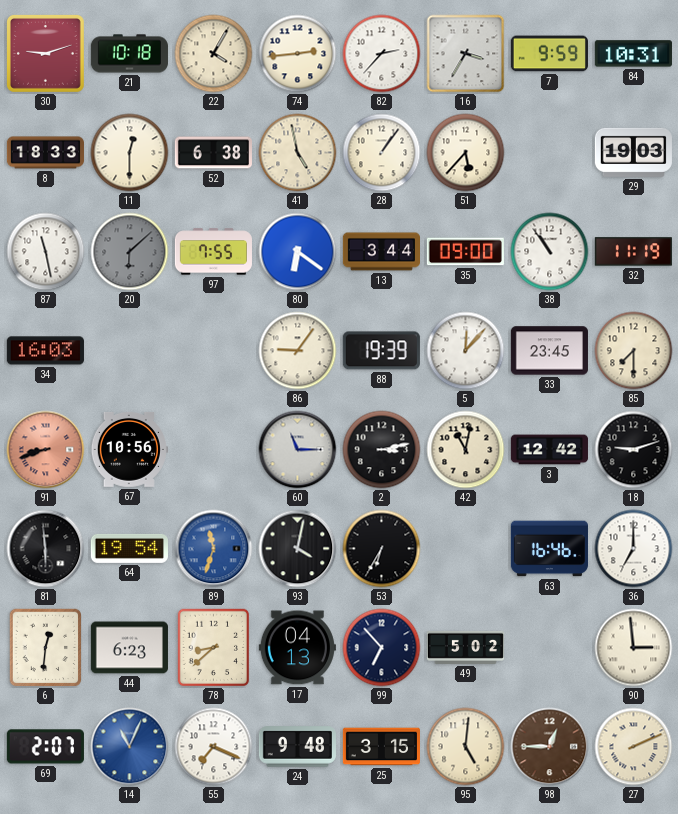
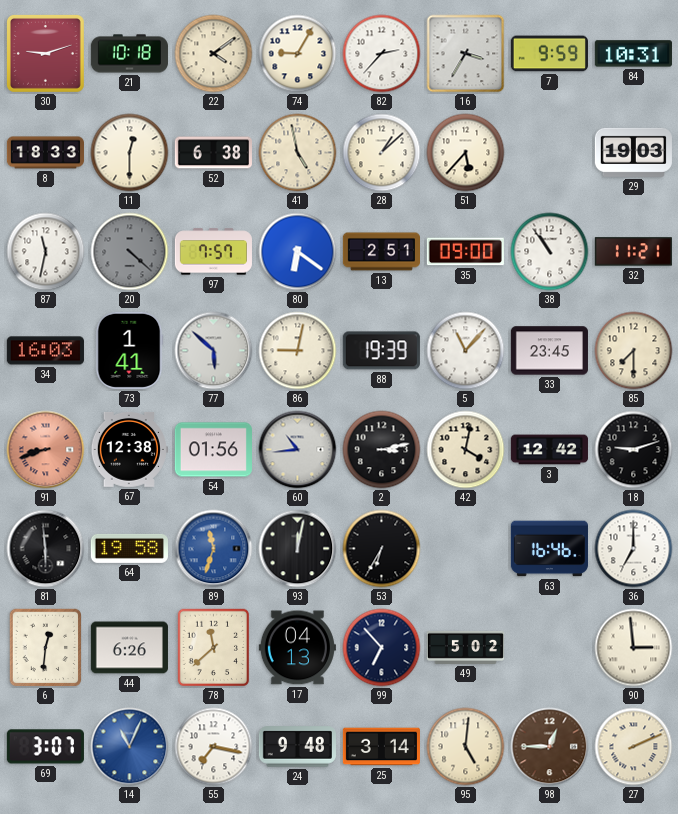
22: 4:05 -> 4:09 (214, 54)
74: 2:44 -> 9:05 (298, 54)
28: 1:06 -> 1:08 (382, 153)
87: 11:28 -> 11:32 (46, 252)
20: 6:08 -> 4:22 (130, 252)
97: 7:55 -> 7:57 (213, 252)
13: 3:44 -> 2:51 (381, 252)
32: 11:19 -> 11:21 (633, 252)
73: none -> 1:41 (129, 350)
77: none -> 5:52 (214, 351)
86: 9:06 -> 9:02 (298, 351)
5: 12:07 -> 11:07 (466, 351)
67: 10:56 -> 12:38 (129, 449)
54: none -> 01:56 (213, 450)
60: 11:15 -> 10:44 (298, 450)
42: 11:02 -> 4:02 (466, 450)
64: 19:54 -> 19:58 (129, 548)
93: 4:02 -> 12:02 (298, 549)
44: 6:23 -> 6:26 (129, 648)
78: 8:38 -> 11:38 (214, 648)
69: 2:07 -> 3:07 (45, 747)
55: 7:19 -> 7:17 (214, 747)
25: 3:15 -> 3:14 (381, 747)
